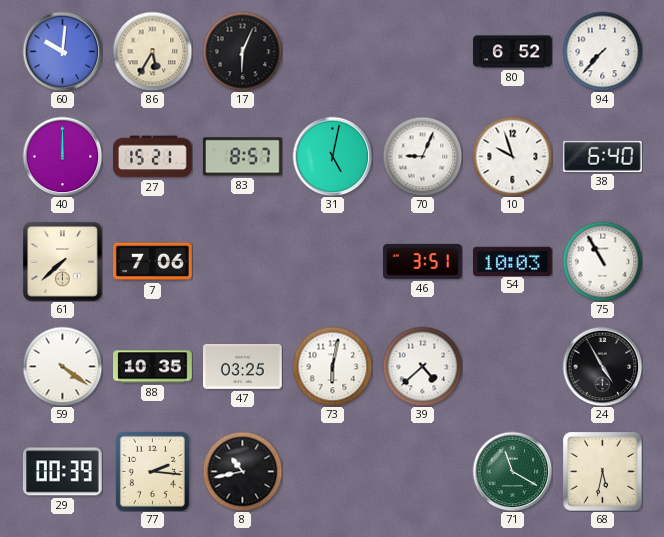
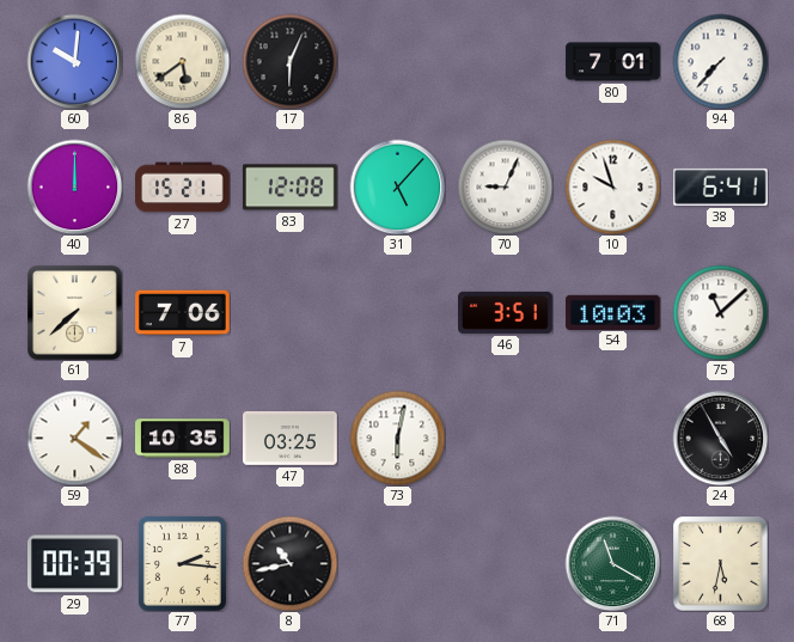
86: 5:35 -> 5:39 (182, 61)
80: 6:52 -> 7:01 (613, 62)
83: 8:57 -> 12:08 (289, 188)
31: 5:02 -> 5:07 (397, 187)
38: 6:40 -> 6:41 (720, 187)
75: 10:55 -> 11:08 (720, 312)
59: 4:21 -> 1:21 (74, 438)
39: 4:38 -> none (422, 366)
